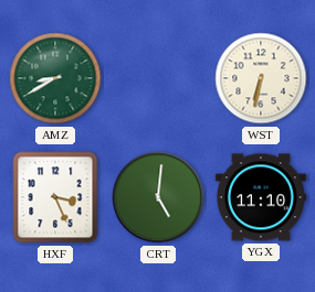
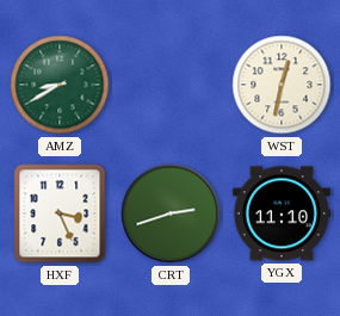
WST: 6:32 -> 12:32 (282, 85)
CRT: 5:01 -> 2:42 (171, 213)
